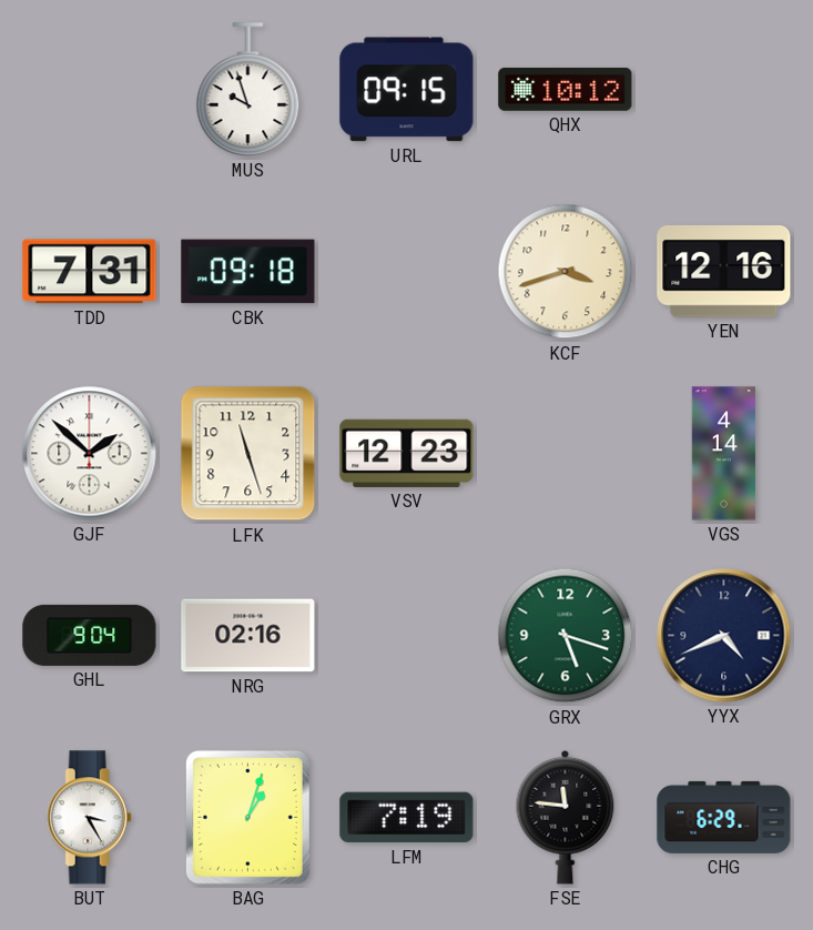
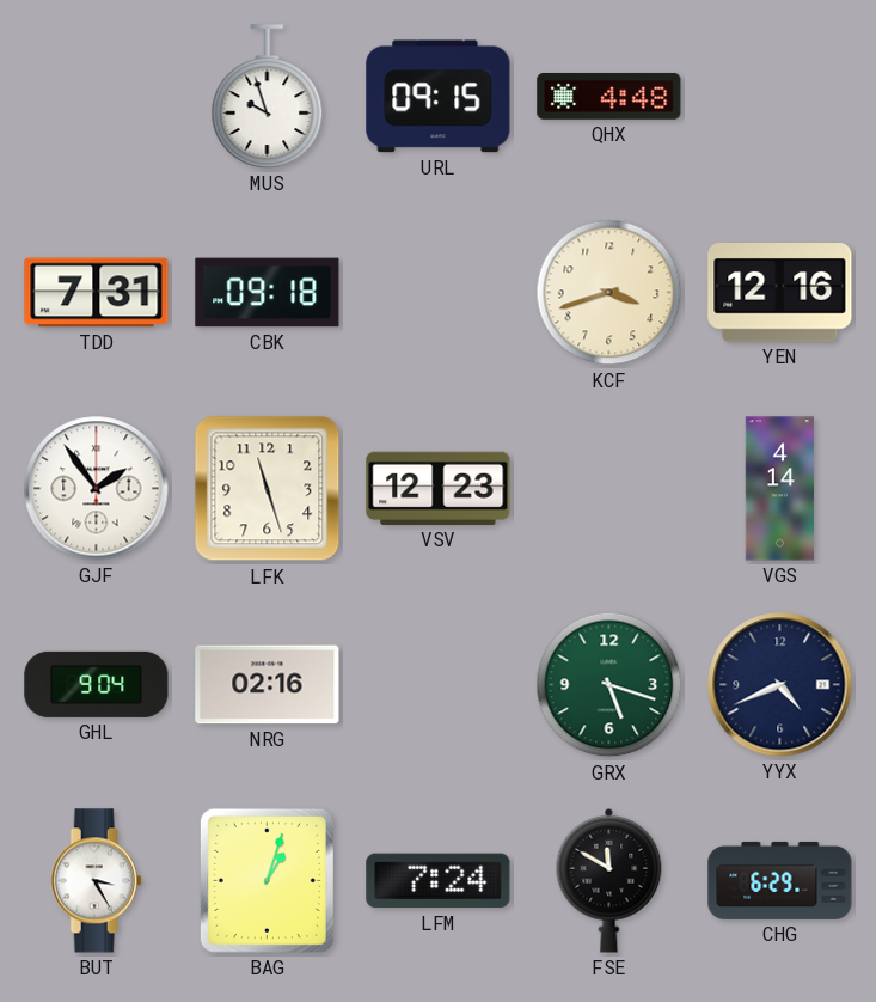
QHX: 10:12 -> 4:48 (609, 96)
GJF: 1:52 -> 1:54 (97, 489)
LFM: 7:19 -> 7:24 (439, 881)
FSE: 11:46 -> 11:50 (609, 880)
